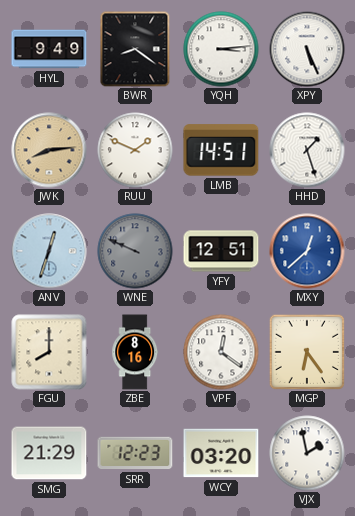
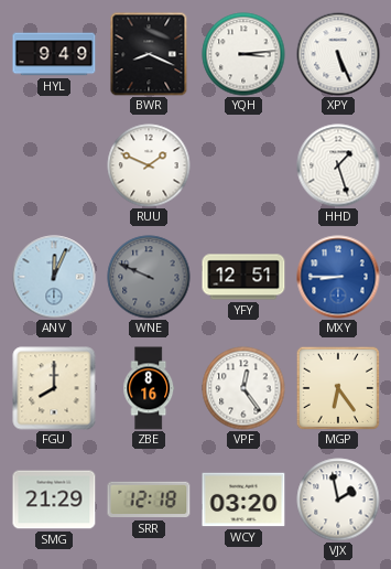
BWR: 8:21 -> 8:19 (149, 54)
JWK: 8:14 -> none (49, 150)
LMB: 14:51 -> none (221, 150)
ANV: 12:33 -> 12:04 (54, 277)
MXY: 12:38 -> 8:45 (338, 277)
VPF: 12:21 -> 12:24 (243, 388)
SRR: 12:23 -> 12:18 (149, 500)
